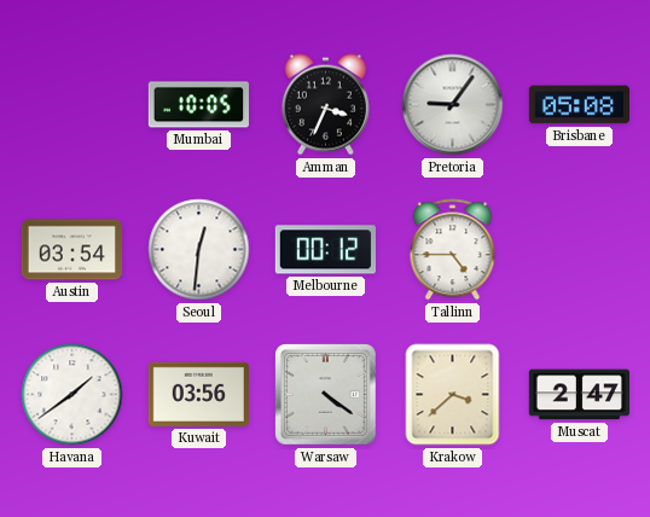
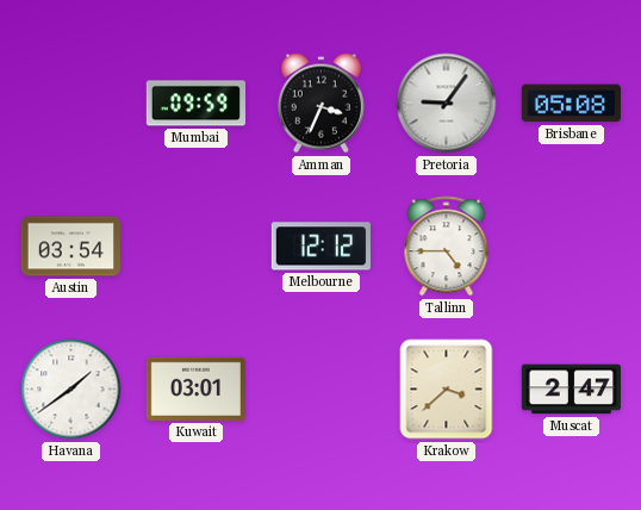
Mumbai: 10:05 -> 09:59 (195, 104)
Seoul: 12:31 -> none (199, 250)
Melbourne: 00:12 -> 12:12 (320, 247)
Kuwait: 03:56 -> 03:01 (195, 388)
Warsaw: 4:21 -> none (326, 395)
